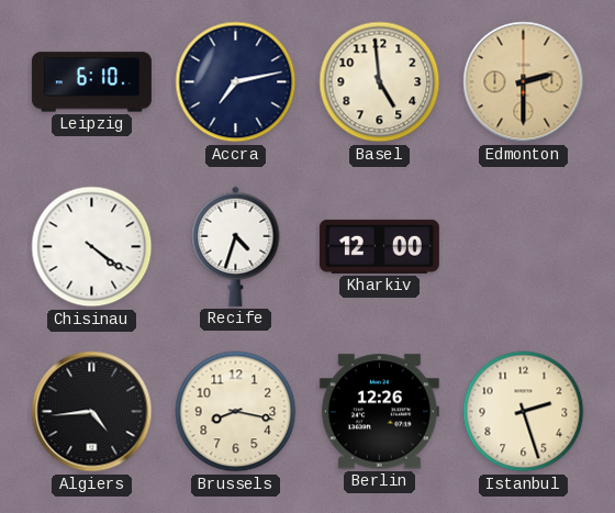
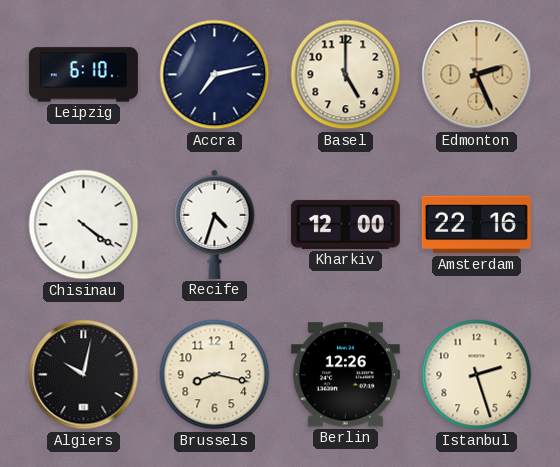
Basel: 4:59 -> 5:00 (346, 75)
Edmonton: 2:30 -> 2:26 (477, 75)
Amsterdam: none -> 22:16 (476, 225)
Algiers: 4:44 -> 10:02 (84, 375)
